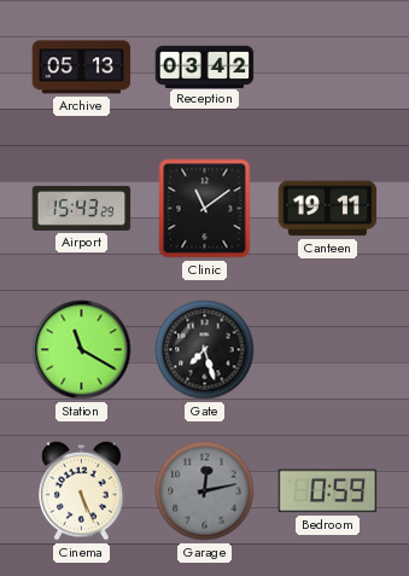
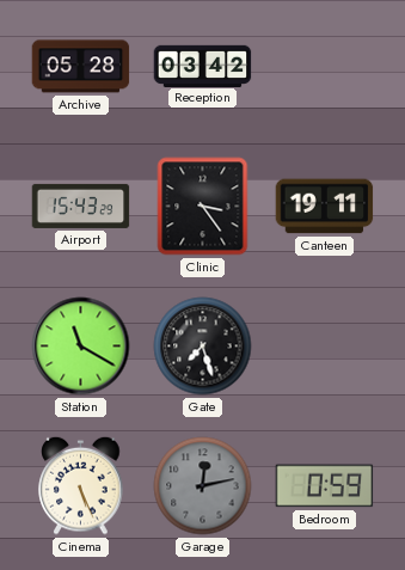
Archive: 05:13 -> 05:28 (81, 67)
Clinic: 11:09 -> 3:24 (203, 207)
